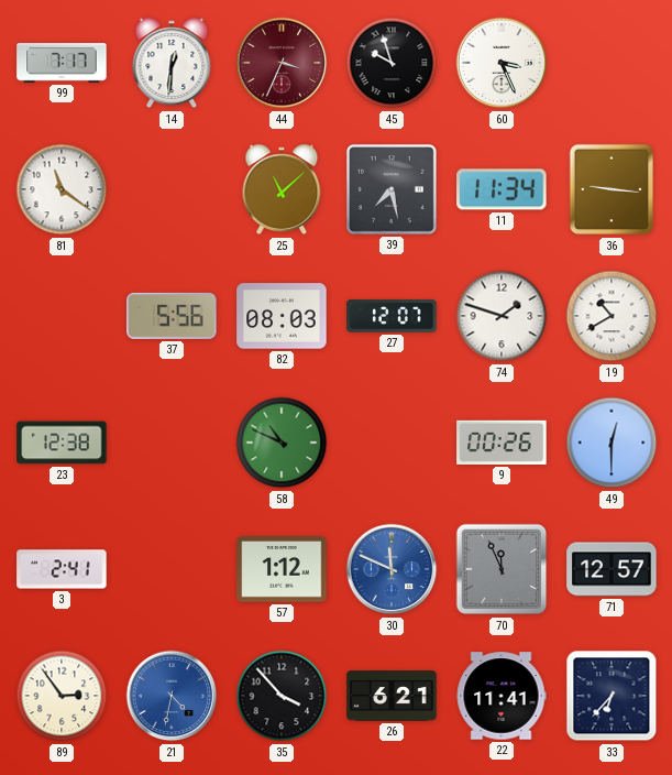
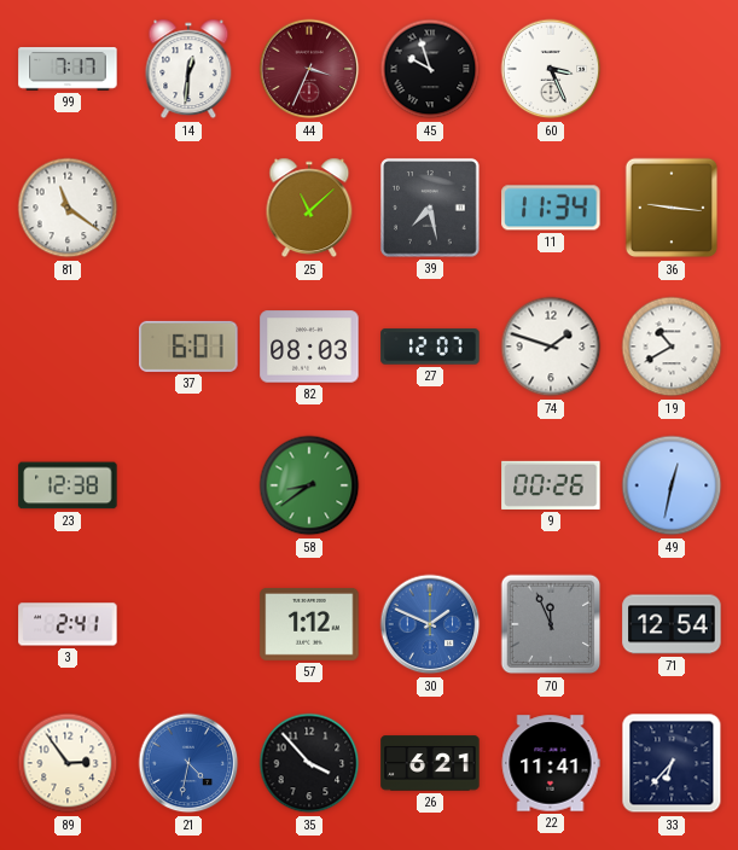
37: 5:56 -> 6:01 (188, 347)
58: 10:49 -> 8:39 (309, 485)
49: 12:30 -> 12:32 (672, 485)
30: 11:49 -> 1:49 (430, 624)
71: 12:57 -> 12:54 (672, 624)
